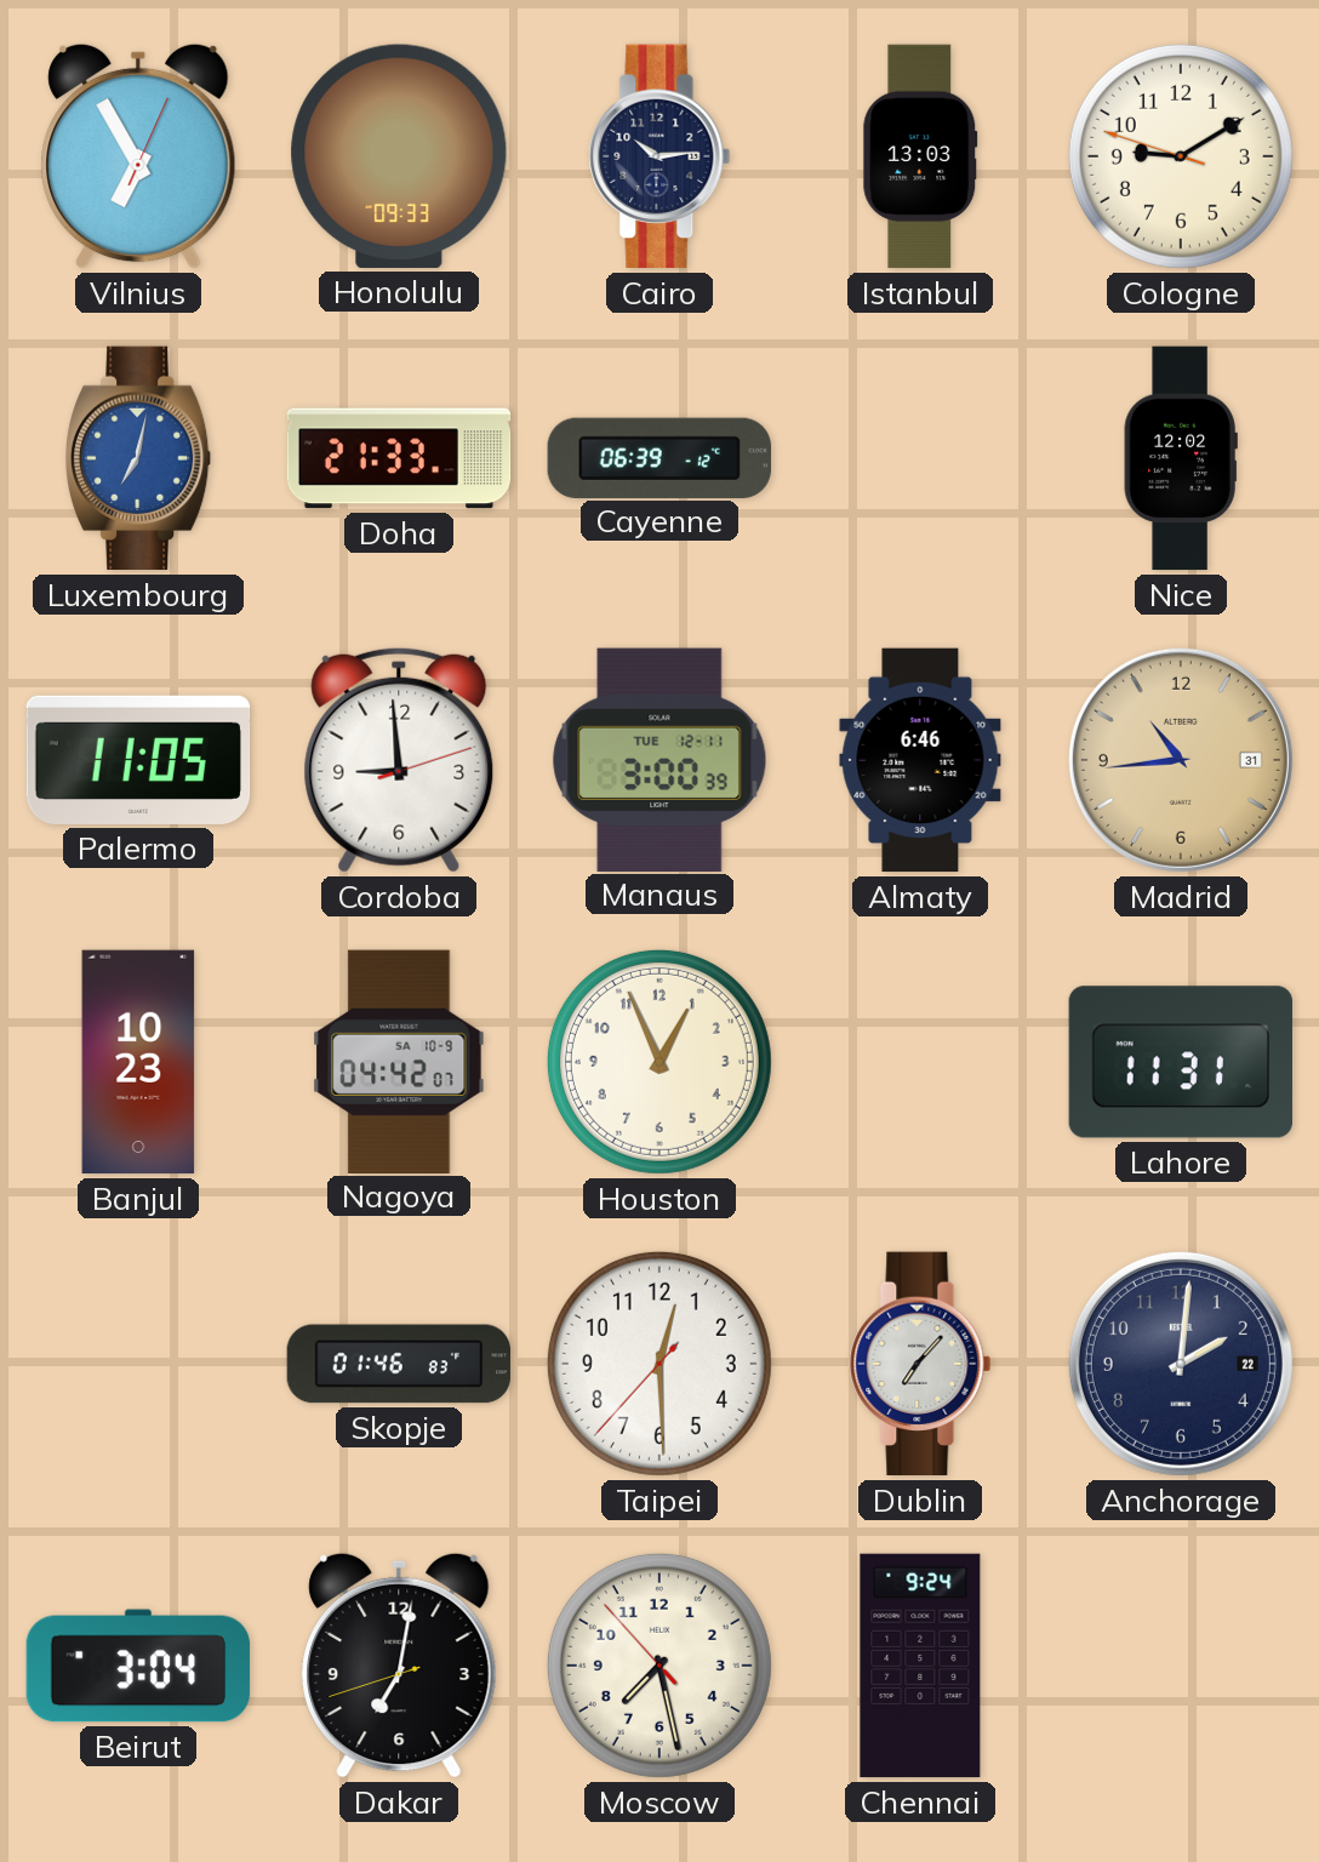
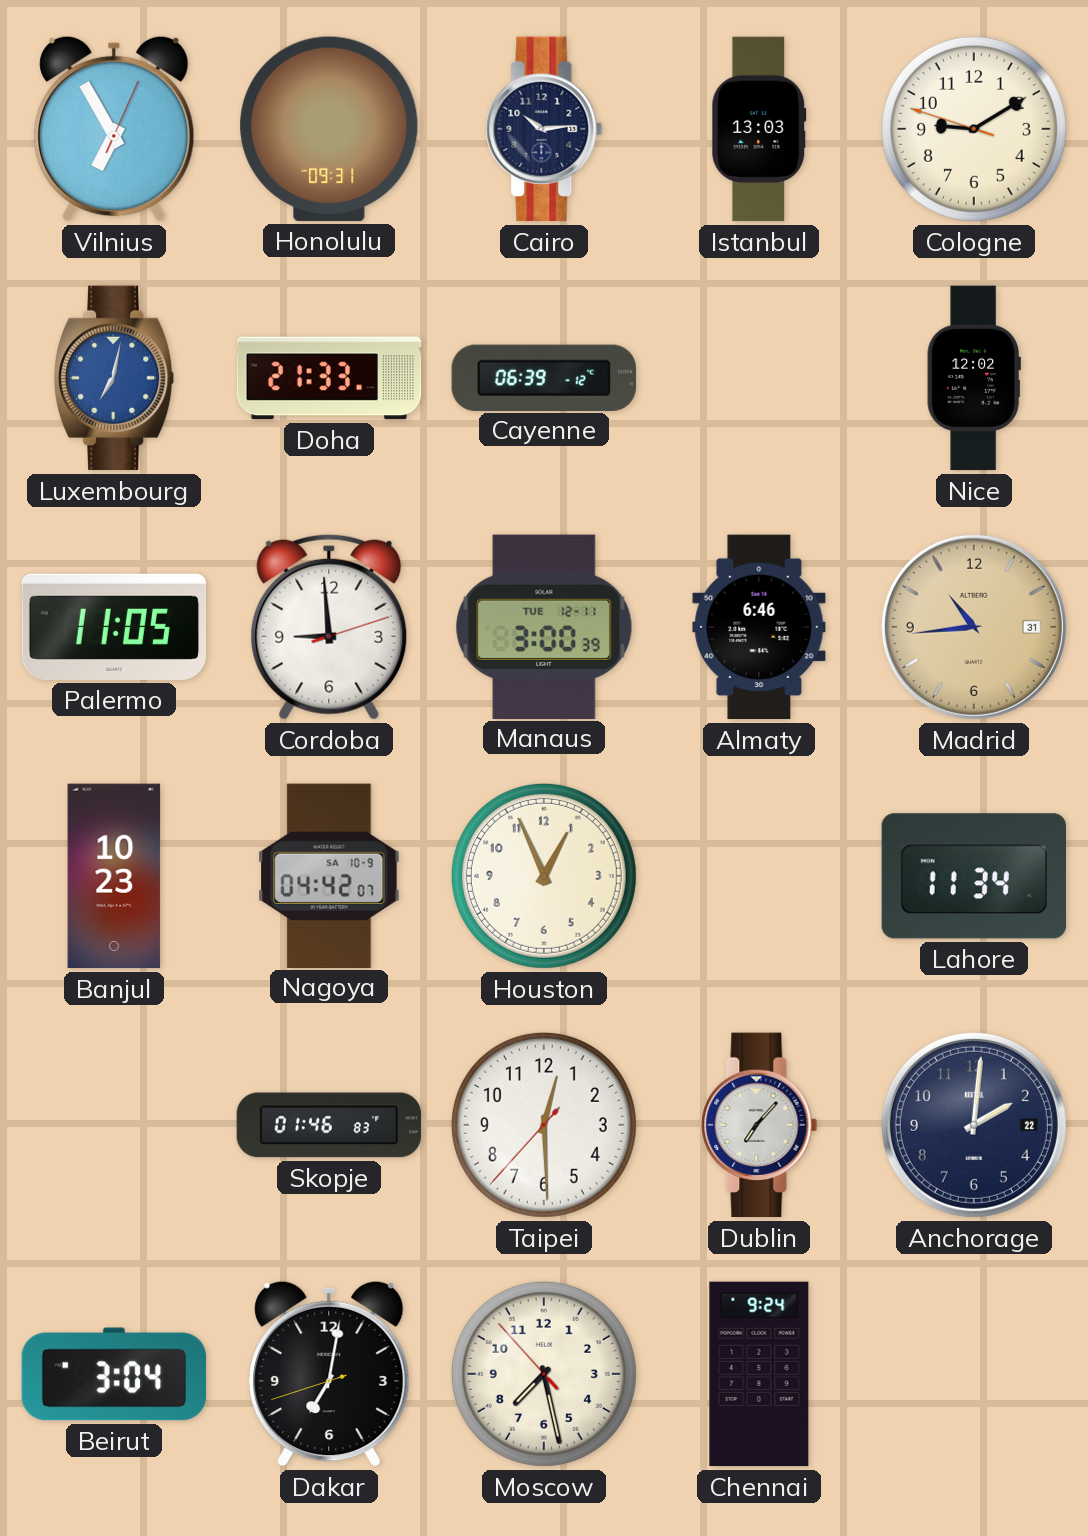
Honolulu: 09:33 -> 09:31 (329, 129)
Lahore: 11:31 -> 11:34 (973, 876)
